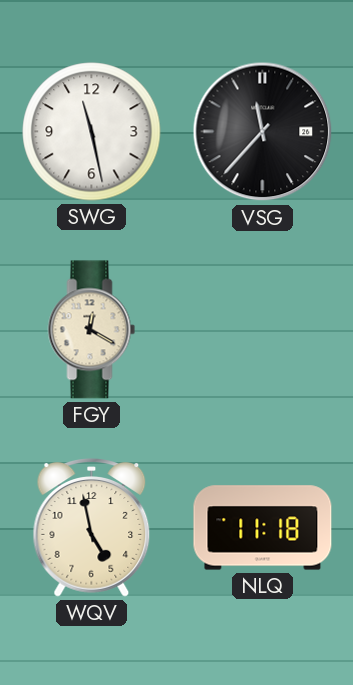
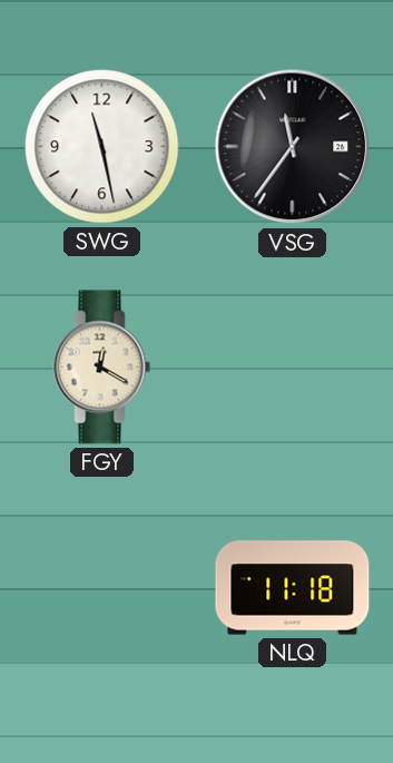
VSG: 11:37 -> 11:36 (293, 147)
WQV: 4:58 -> none (92, 528)
